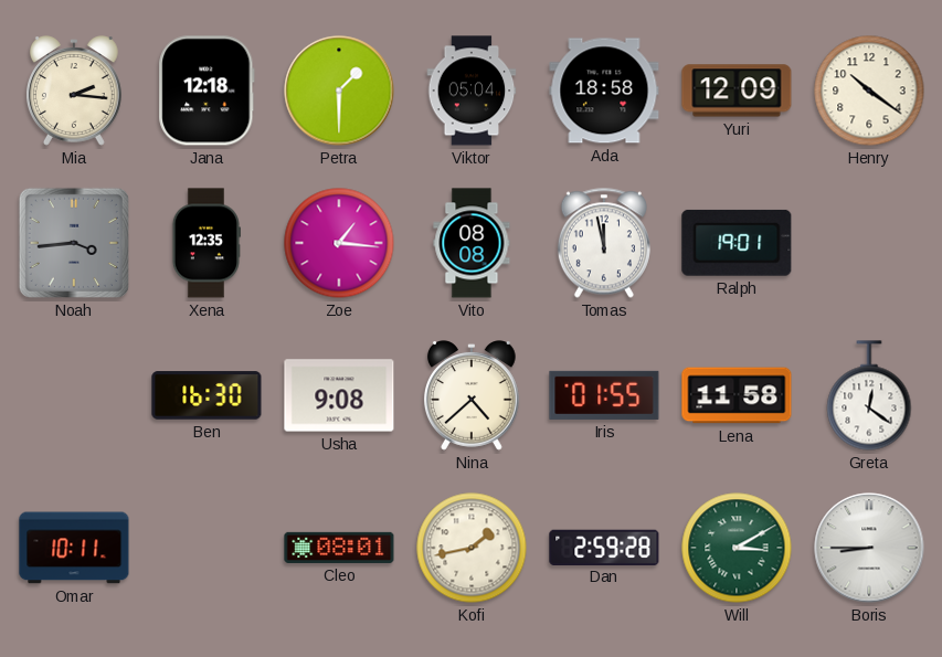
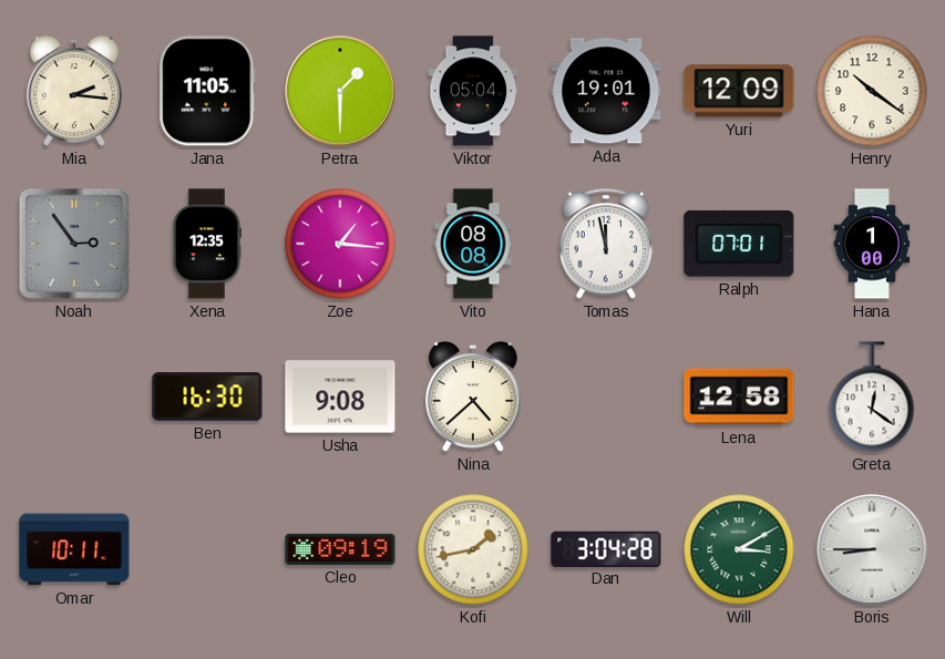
Jana: 12:18 -> 11:05 (207, 91)
Ada: 18:58 -> 19:01 (606, 91)
Noah: 3:44 -> 2:54 (74, 244)
Ralph: 19:01 -> 07:01 (739, 244)
Hana: none -> 1:00 (872, 244)
Iris: 01:55 -> none (604, 395)
Lena: 11:58 -> 12:58 (739, 397)
Cleo: 08:01 -> 09:19 (340, 549)
Dan: 2:59 -> 3:04 (606, 548)
